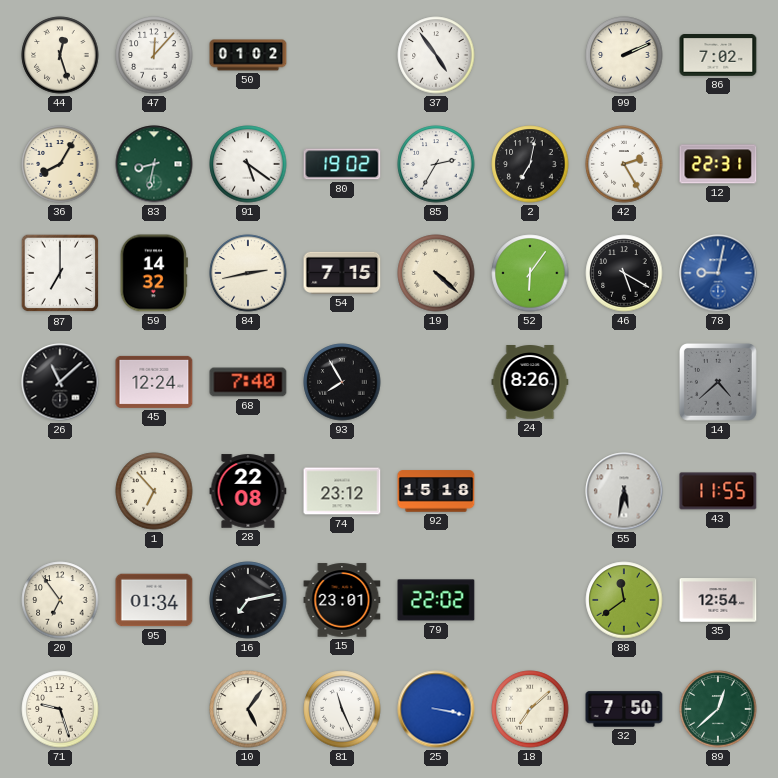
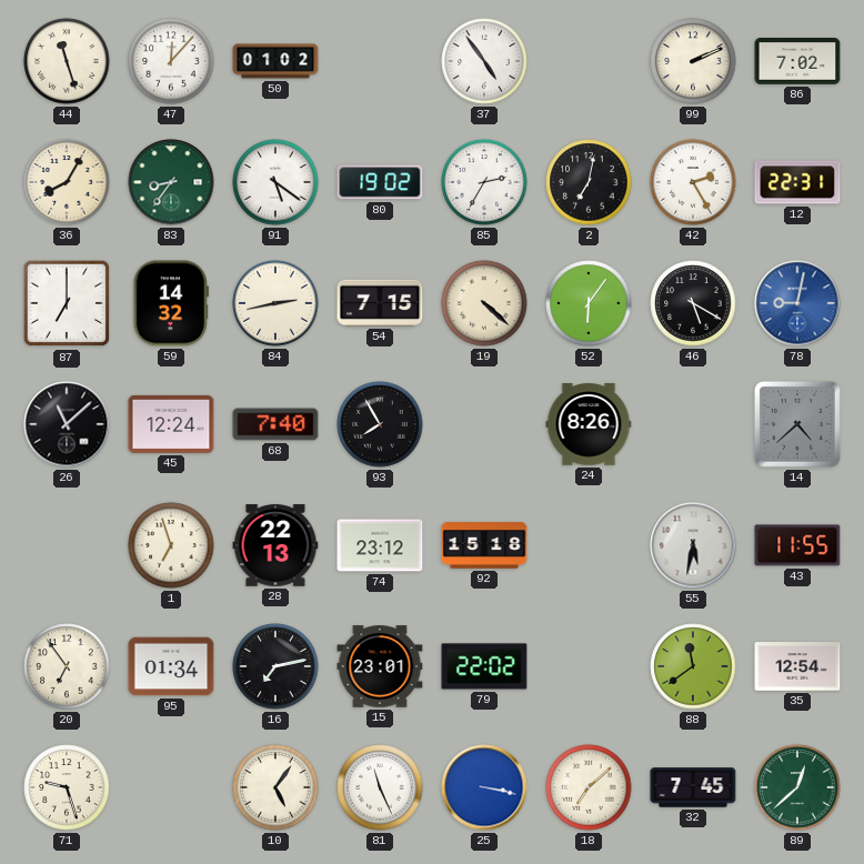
44: 12:27 -> 11:27 (67, 61)
83: 8:32 -> 8:36 (171, 182)
1: 6:53 -> 6:57 (171, 545)
28: 22:08 -> 22:13 (275, 545)
32: 7:50 -> 7:45 (693, 787)
